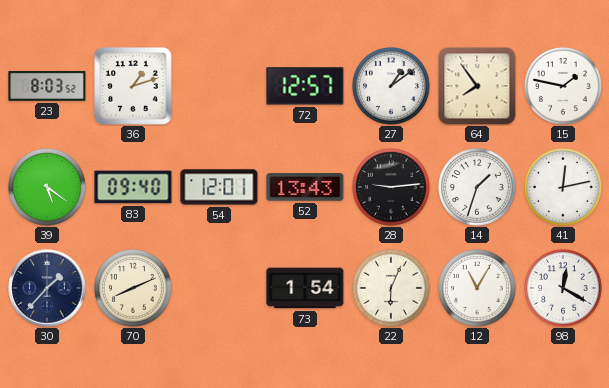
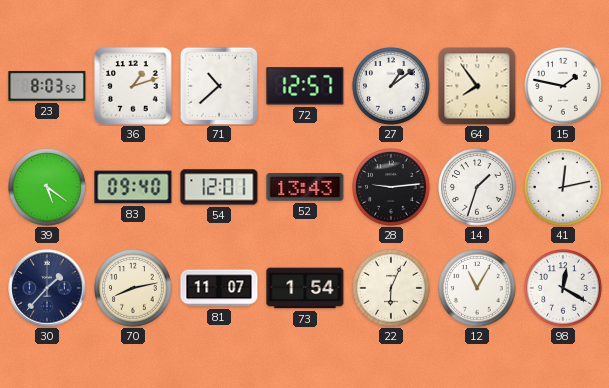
71: none -> 10:38 (219, 86)
70: 8:11 -> 8:13 (134, 289)
81: none -> 11:07 (219, 288)
